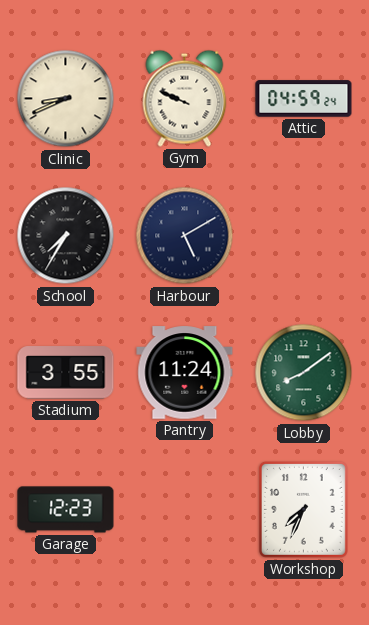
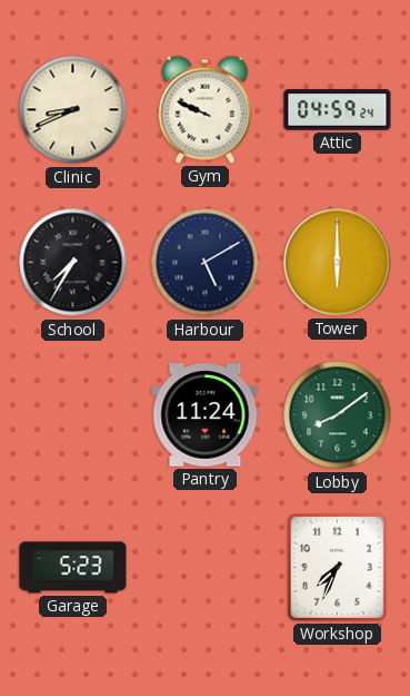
Tower: none -> 6:00 (338, 263)
Stadium: 3:55 -> none (66, 373)
Garage: 12:23 -> 5:23 (73, 568)
